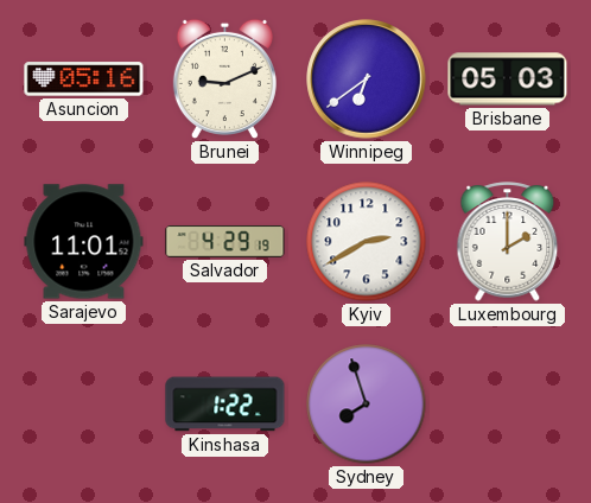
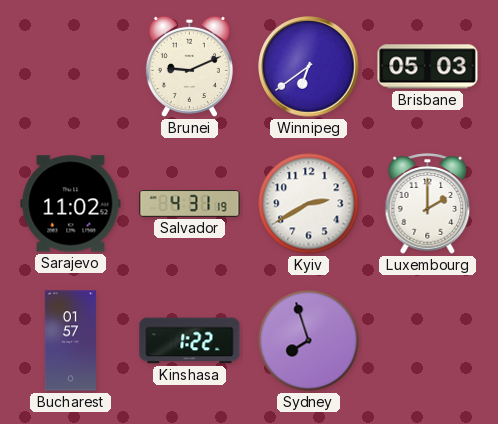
Asuncion: 05:16 -> none (84, 79)
Sarajevo: 11:01 -> 11:02 (71, 204)
Salvador: 4:29 -> 4:31 (190, 204)
Bucharest: none -> 01:57 (70, 341)
